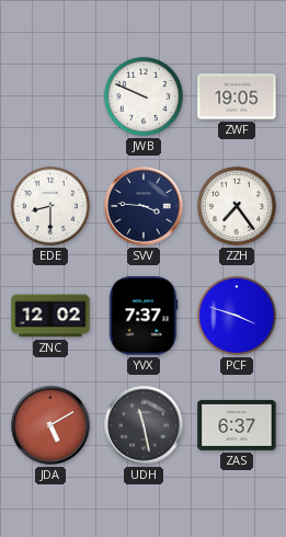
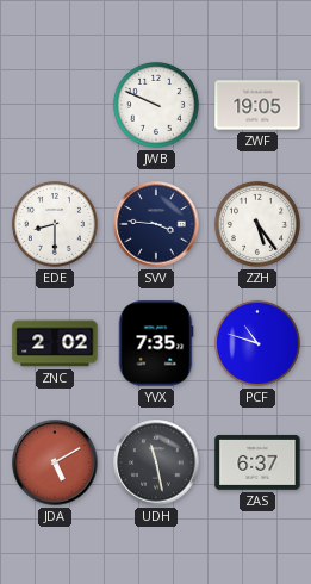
ZZH: 7:24 -> 5:24 (257, 224)
ZNC: 12:02 -> 2:02 (55, 343)
YVX: 7:37 -> 7:35 (156, 343)
PCF: 3:48 -> 10:48 (257, 343)
